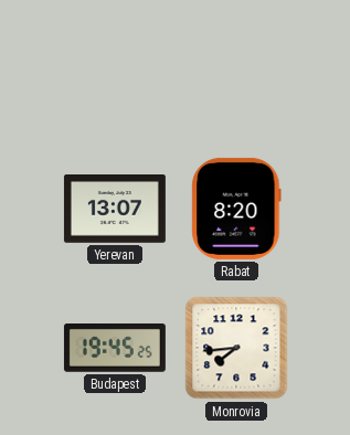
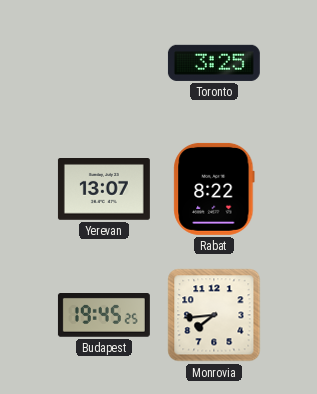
Toronto: none -> 3:25 (214, 63)
Rabat: 8:20 -> 8:22 (214, 189)
